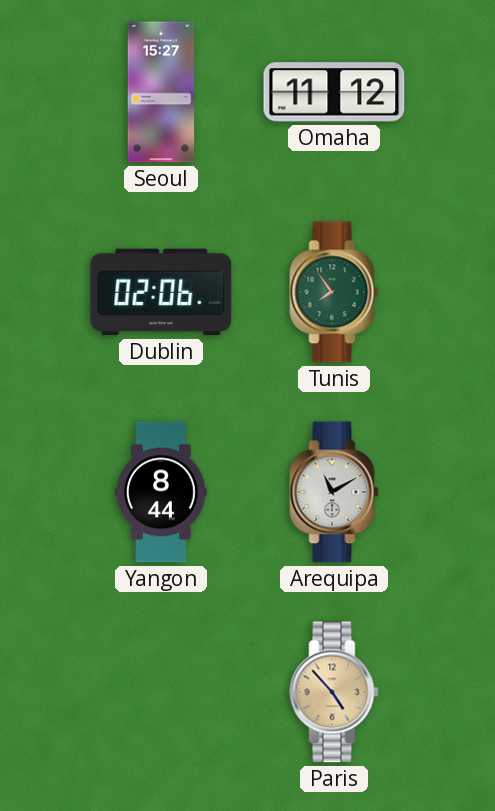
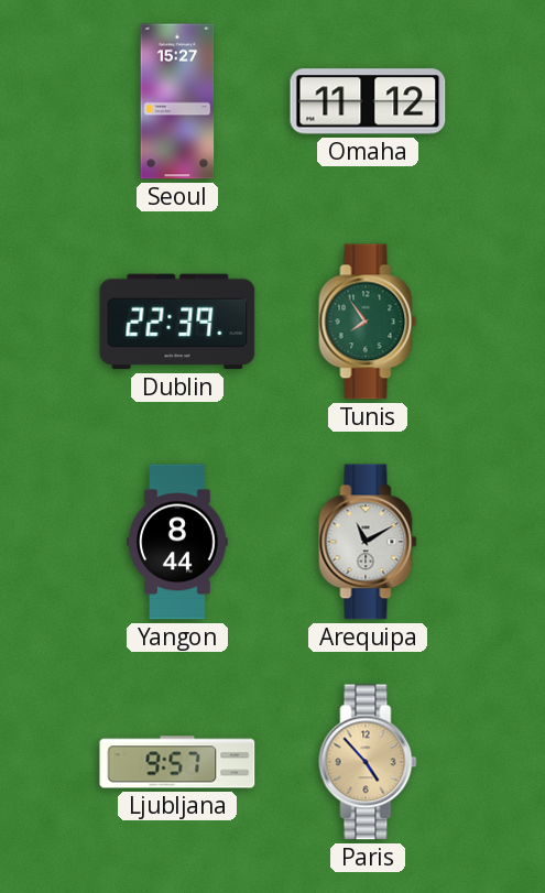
Dublin: 02:06 -> 22:39 (177, 322)
Ljubljana: none -> 9:57 (177, 762)
